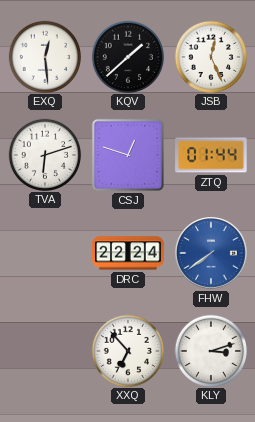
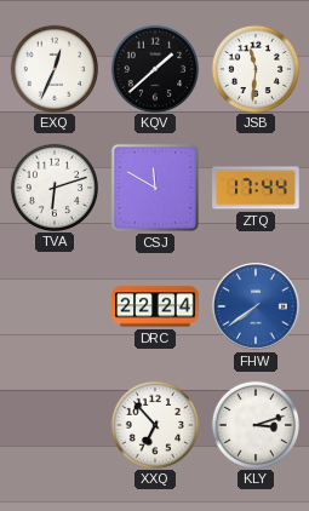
EXQ: 12:29 -> 12:34 (53, 68)
JSB: 12:26 -> 11:31 (254, 68)
CSJ: 12:48 -> 11:50 (155, 188)
ZTQ: 01:44 -> 17:44 (256, 188)
